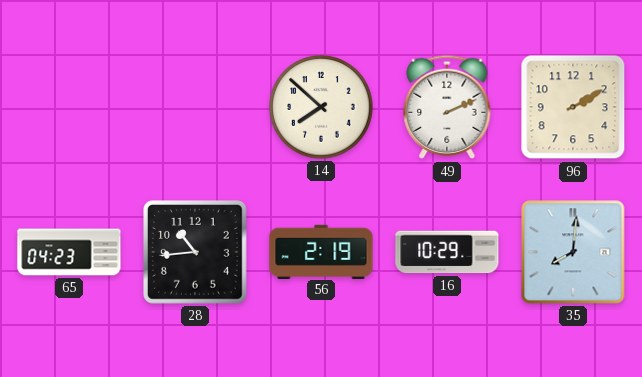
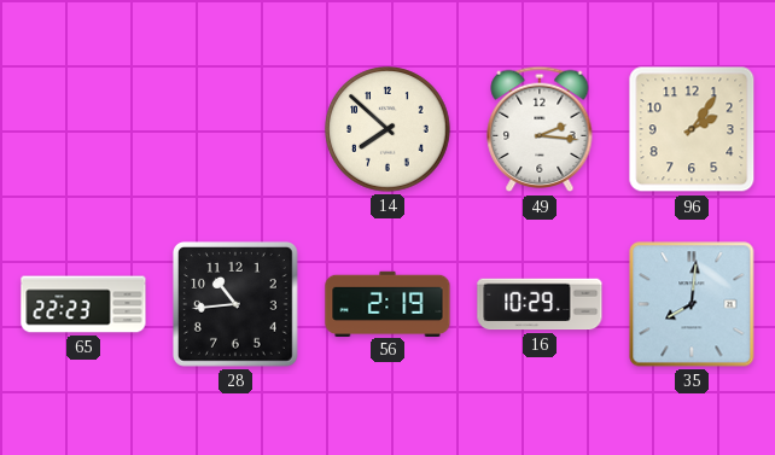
49: 2:11 -> 2:16 (540, 129)
96: 2:10 -> 2:06 (692, 129)
65: 04:23 -> 22:23 (83, 304)
